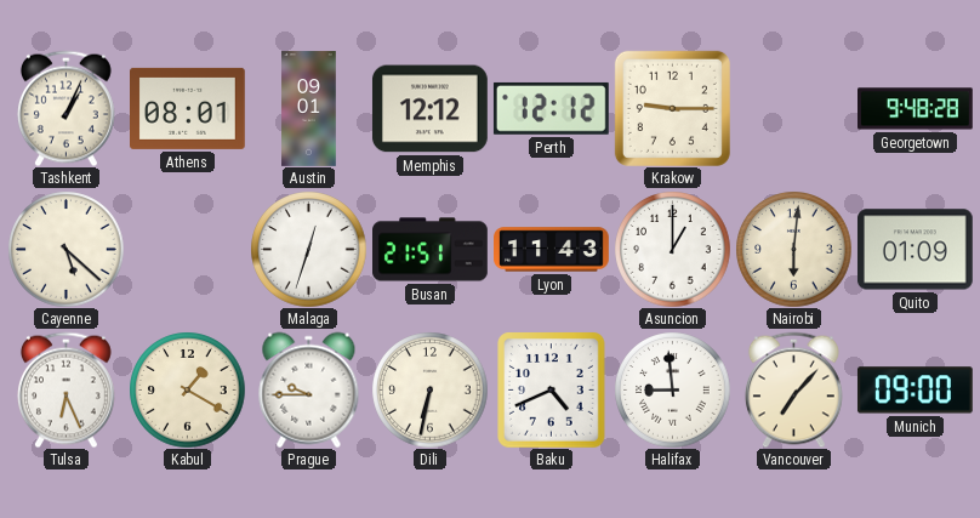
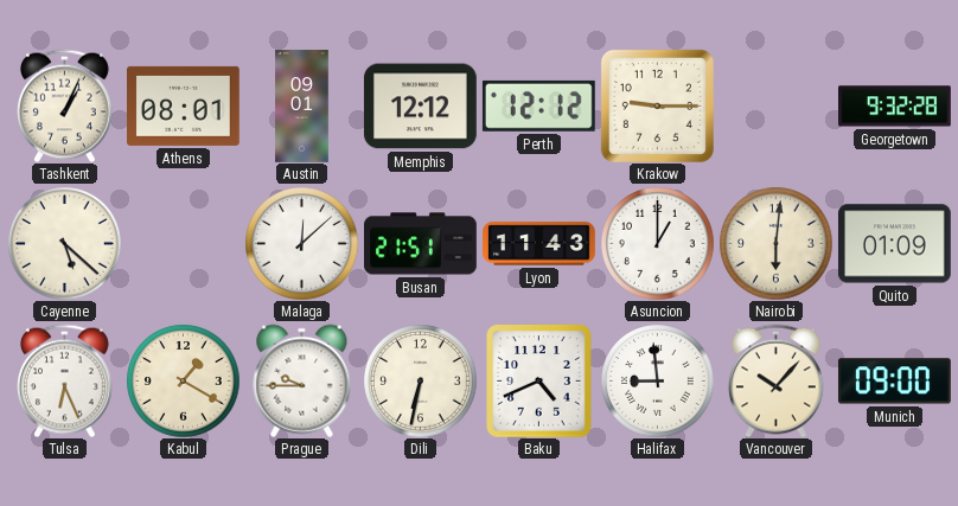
Georgetown: 9:48 -> 9:32 (895, 107)
Malaga: 12:33 -> 12:08 (301, 243)
Vancouver: 7:07 -> 10:07 (775, 380)
